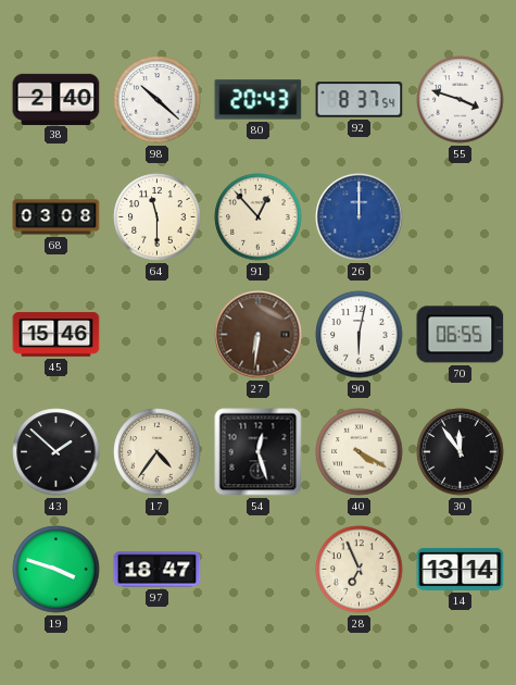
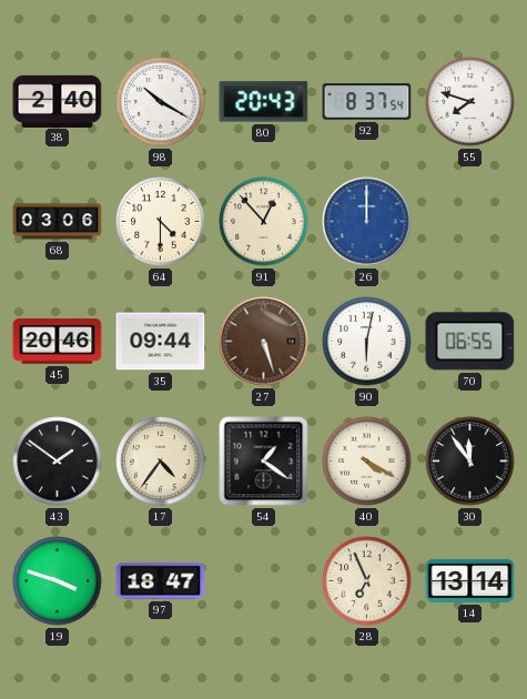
98: 10:22 -> 10:20 (161, 102)
55: 3:48 -> 7:48 (470, 102)
68: 03:08 -> 03:06 (58, 222)
64: 11:30 -> 4:30 (161, 222)
45: 15:46 -> 20:46 (58, 342)
35: none -> 09:44 (161, 342)
27: 6:31 -> 5:27 (264, 342)
43: 1:52 -> 1:51 (58, 462)
54: 12:27 -> 1:21 (264, 462)
